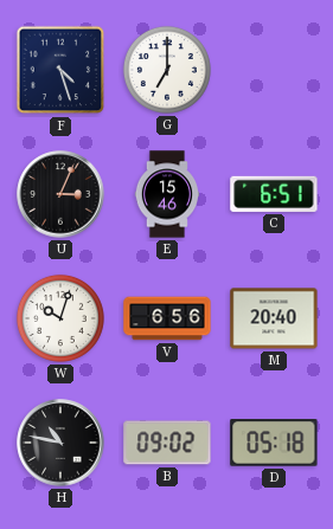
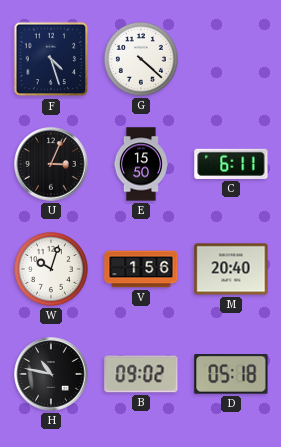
G: 7:00 -> 4:22 (141, 59)
E: 15:46 -> 15:50 (140, 164)
C: 6:51 -> 6:11 (231, 164)
V: 6:56 -> 1:56 (141, 269)
